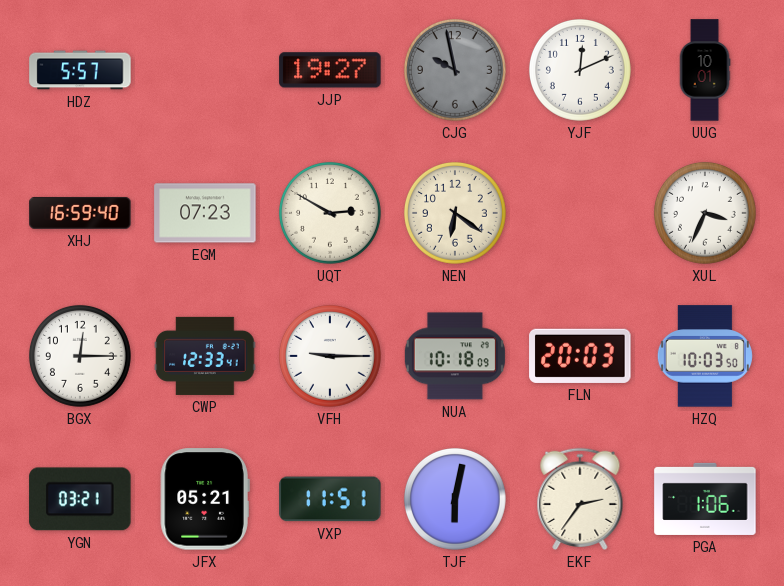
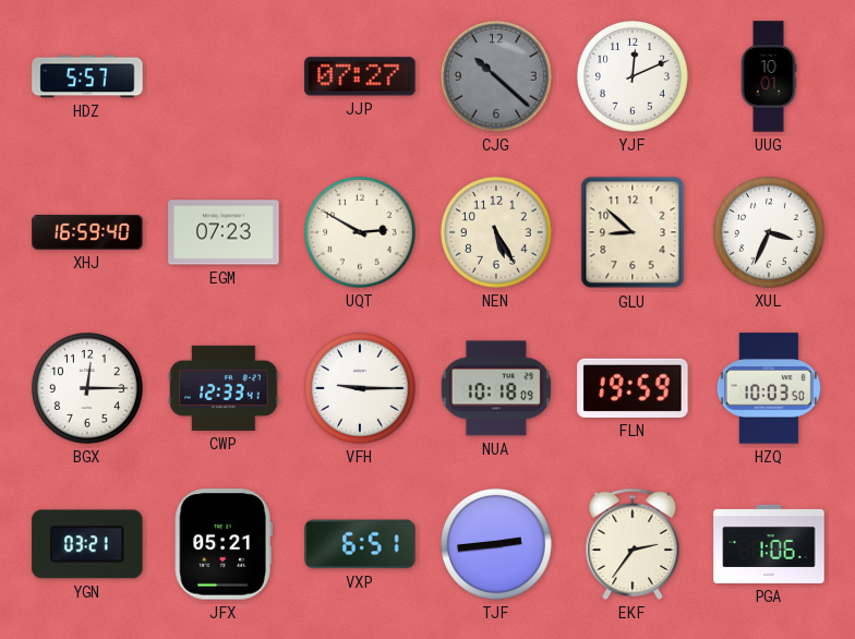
JJP: 19:27 -> 07:27 (360, 76)
CJG: 9:58 -> 10:22 (496, 76)
NEN: 6:21 -> 5:25 (496, 232)
GLU: none -> 8:52 (633, 232)
FLN: 20:03 -> 19:59 (633, 388)
VXP: 11:51 -> 6:51 (360, 544)
TJF: 6:02 -> 2:44 (496, 544)
